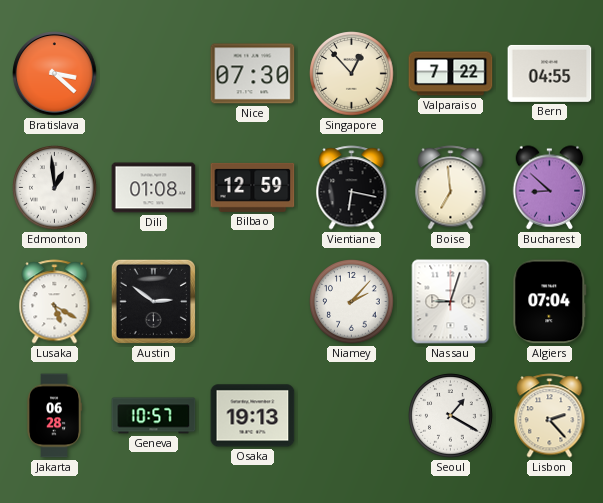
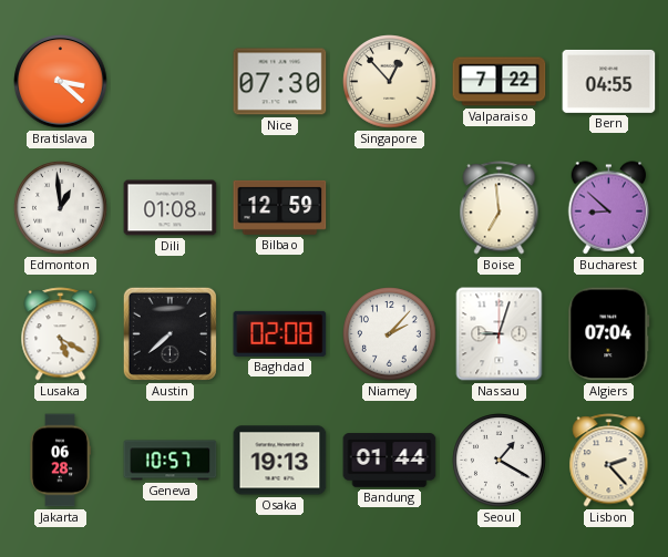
Vientiane: 6:17 -> none (352, 188)
Austin: 2:51 -> 7:38 (169, 333)
Baghdad: none -> 02:08 (280, 333)
Bandung: none -> 01:44 (390, 461)
